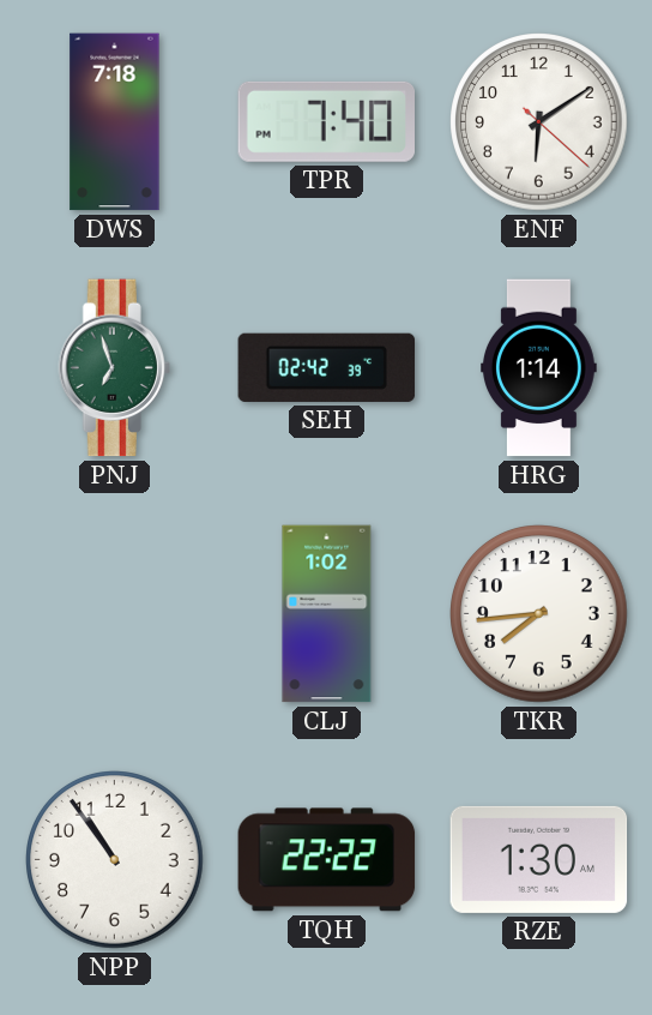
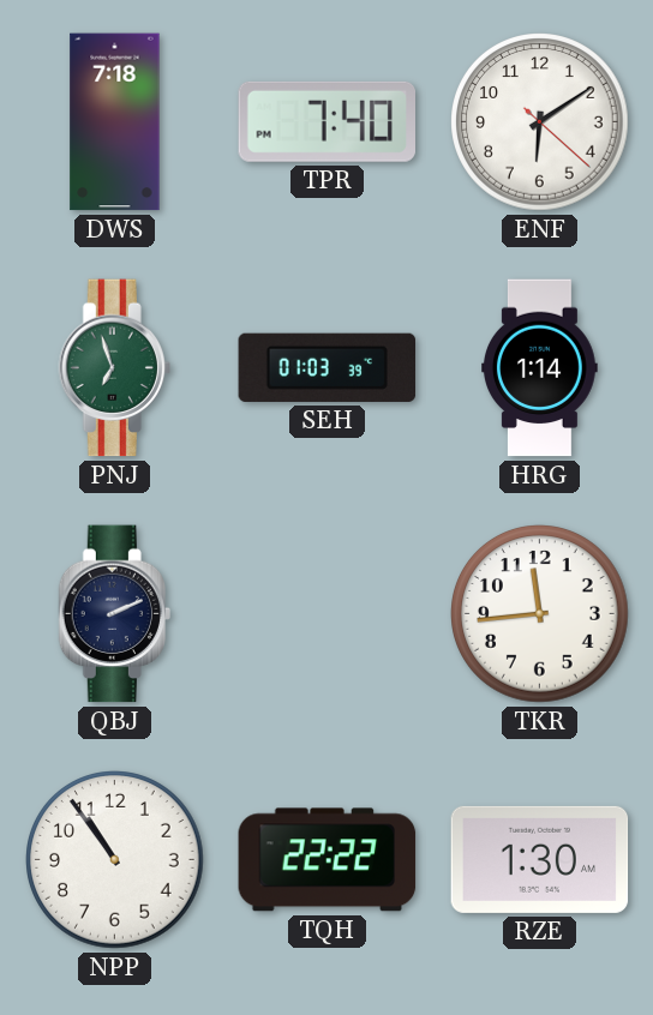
SEH: 02:42 -> 01:03 (328, 367)
QBJ: none -> 2:11 (114, 614)
CLJ: 1:02 -> none (327, 614)
TKR: 7:44 -> 11:44 (540, 614)
